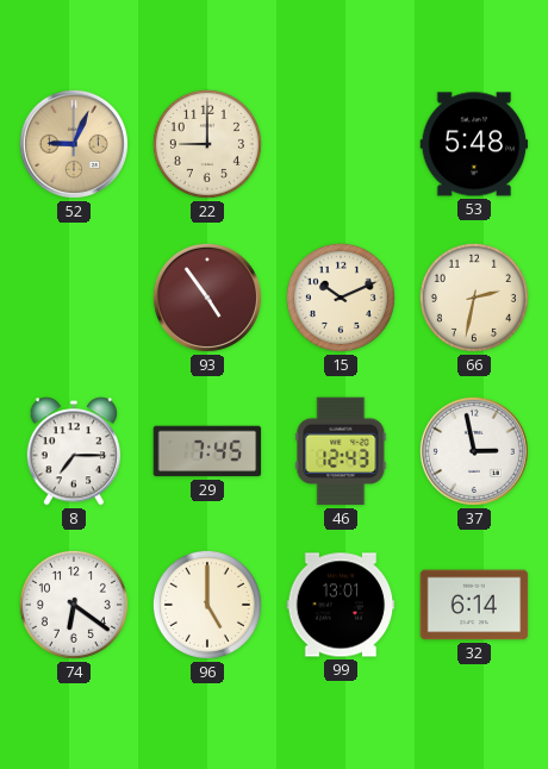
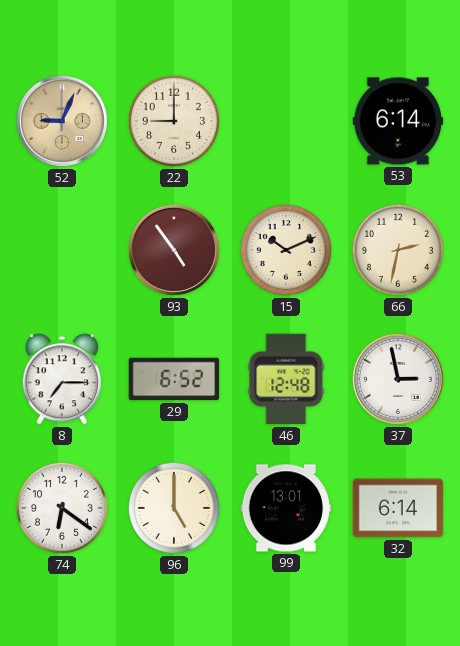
53: 5:48 -> 6:14 (398, 121)
29: 7:45 -> 6:52 (174, 379)
46: 12:43 -> 12:48 (286, 379)
